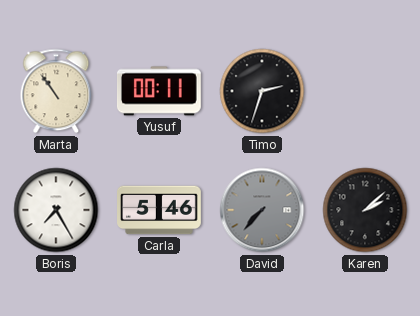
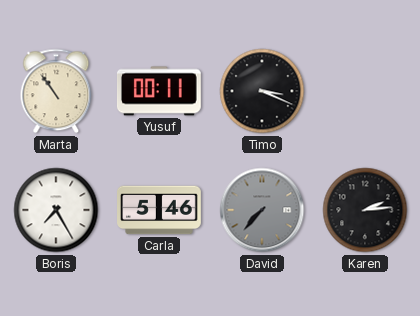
Timo: 2:33 -> 3:19 (262, 91)
Karen: 2:08 -> 2:14 (365, 210)
